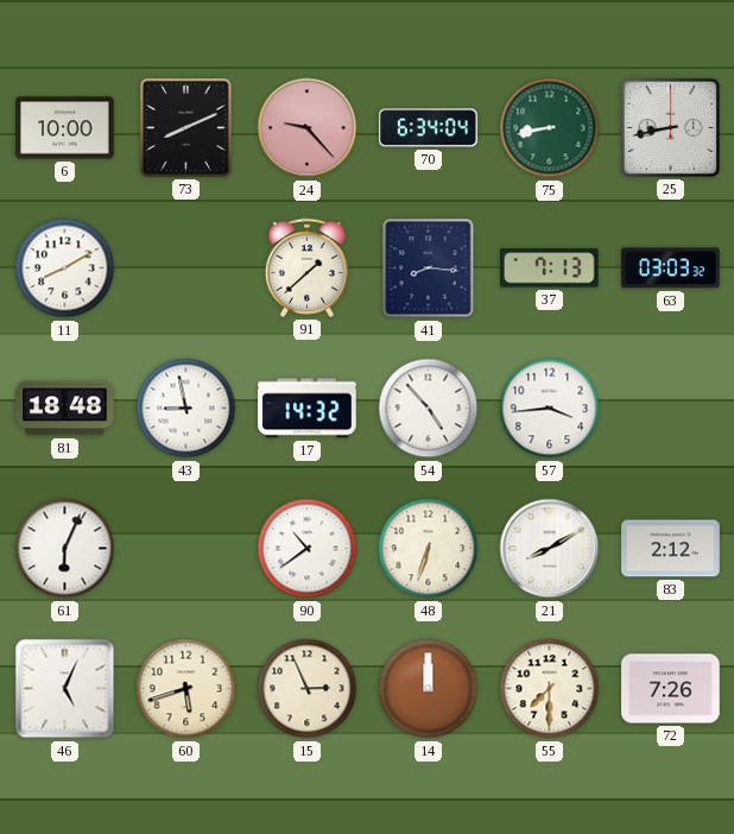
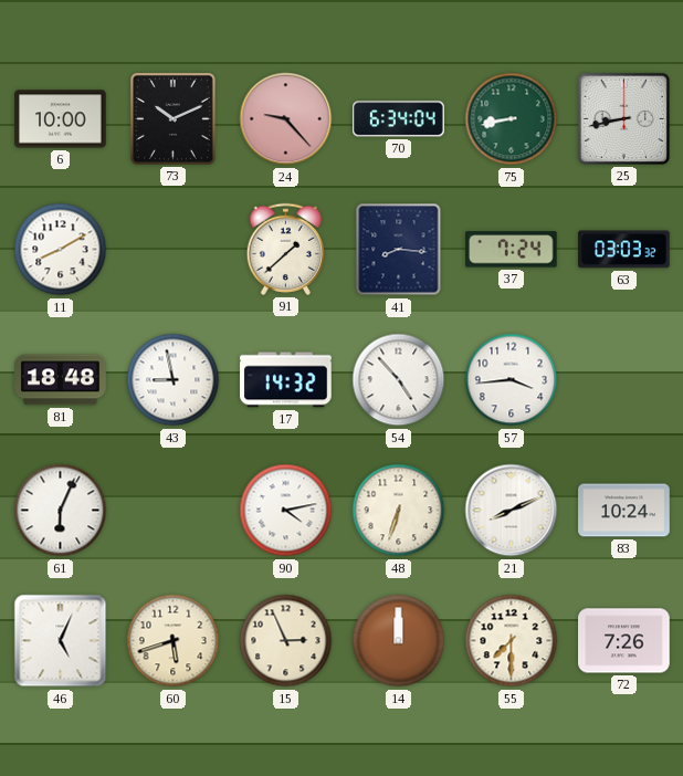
73: 8:11 -> 10:11 (172, 118)
37: 7:13 -> 7:24 (512, 250)
90: 10:39 -> 4:13 (286, 511)
21: 8:10 -> 8:11 (512, 511)
83: 2:12 -> 10:24 (624, 511)
